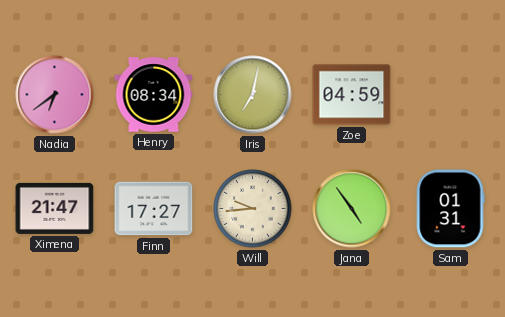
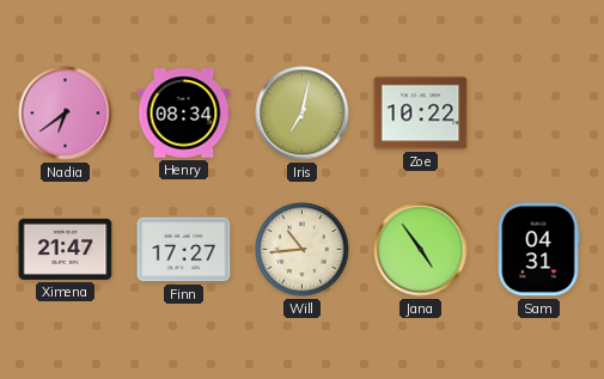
Zoe: 04:59 -> 10:22 (421, 114)
Will: 9:44 -> 10:44 (303, 250)
Sam: 01:31 -> 04:31 (538, 250)
